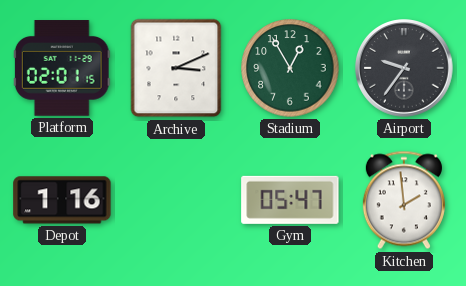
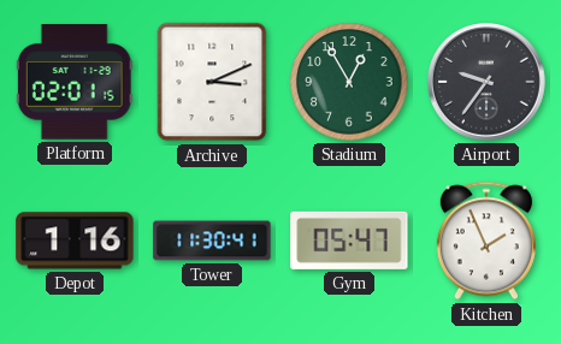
Tower: none -> 11:30 (212, 241)
Kitchen: 1:59 -> 1:56 (486, 241)
